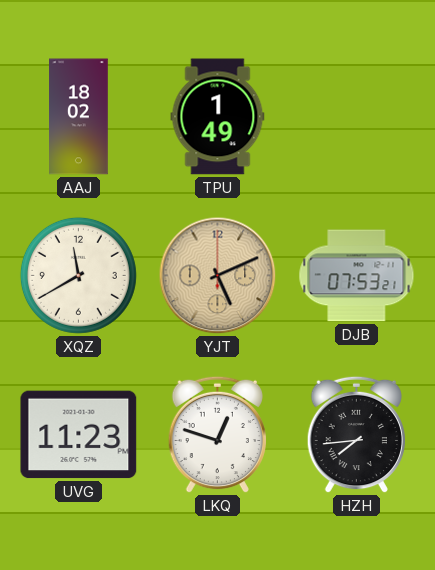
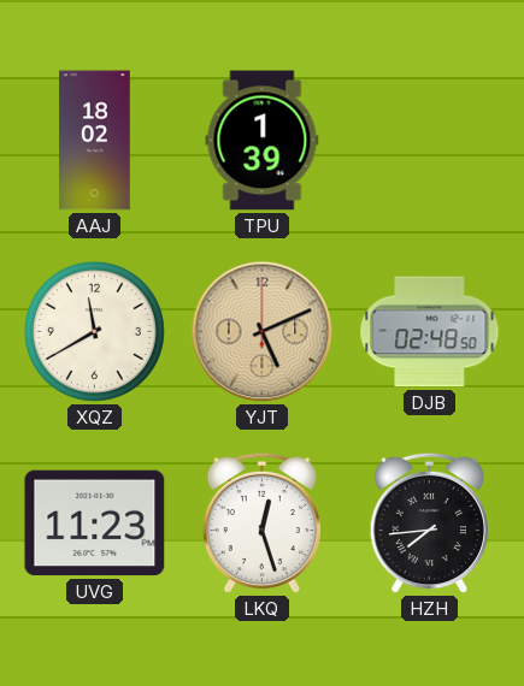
TPU: 1:49 -> 1:39 (263, 141)
DJB: 07:53 -> 02:48 (430, 332)
LKQ: 12:48 -> 12:27 (261, 524)
